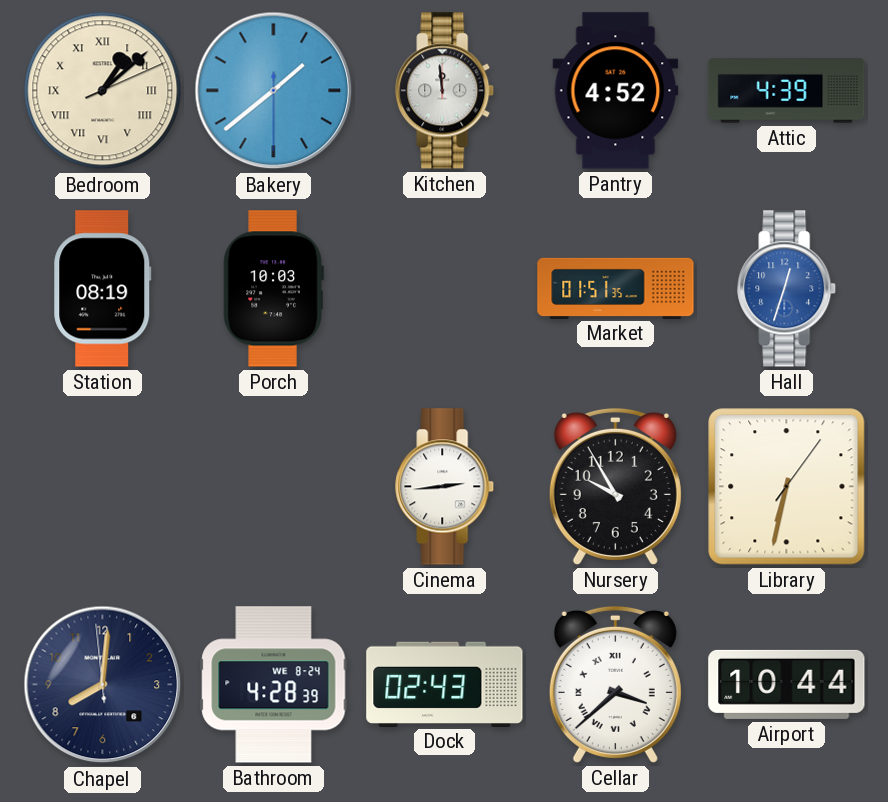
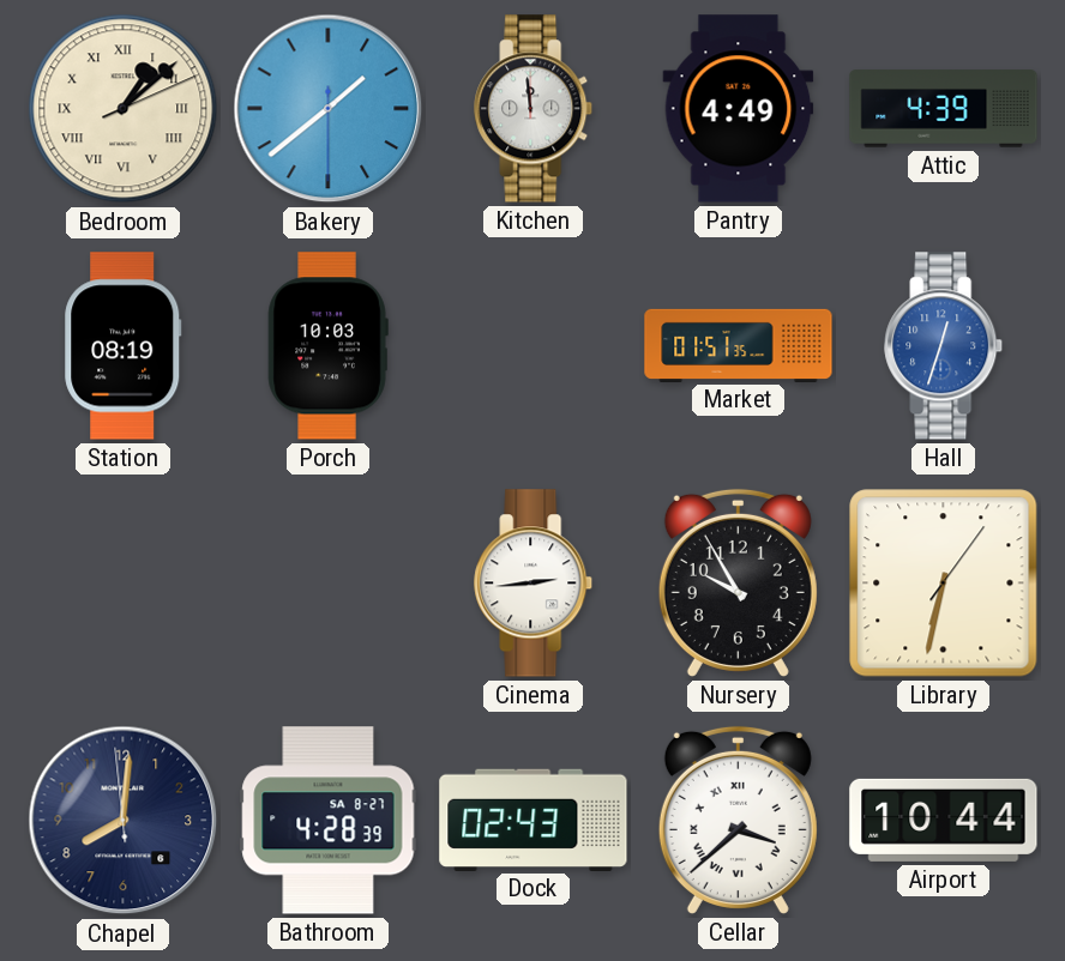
Pantry: 4:52 -> 4:49 (739, 109)
Bathroom date: WE 8-24 -> SA 8-27 (329, 821)
